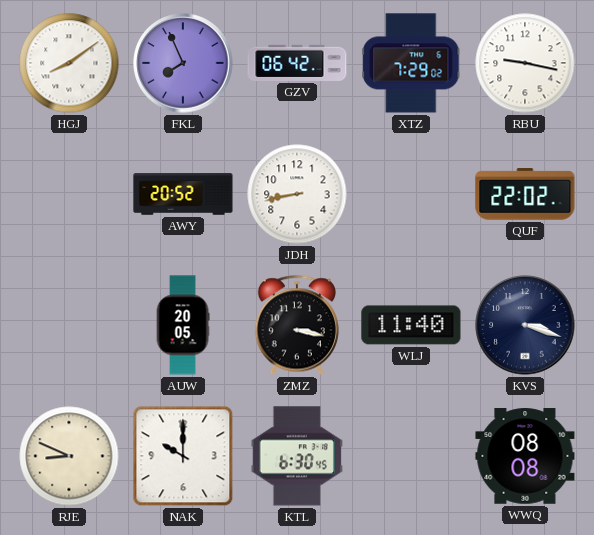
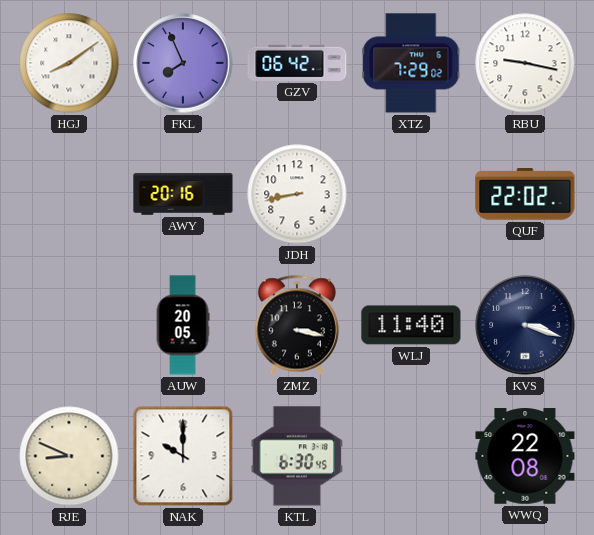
AWY: 20:52 -> 20:16 (183, 194)
WWQ: 08:08 -> 22:08 (525, 456)
